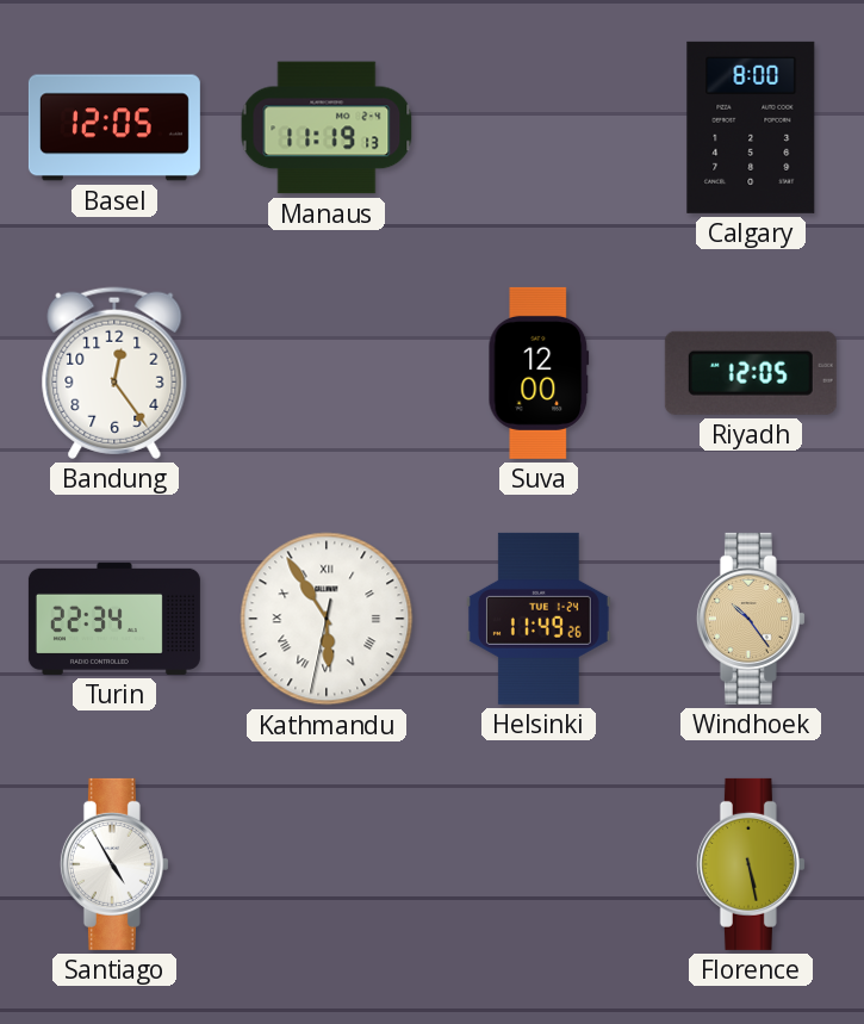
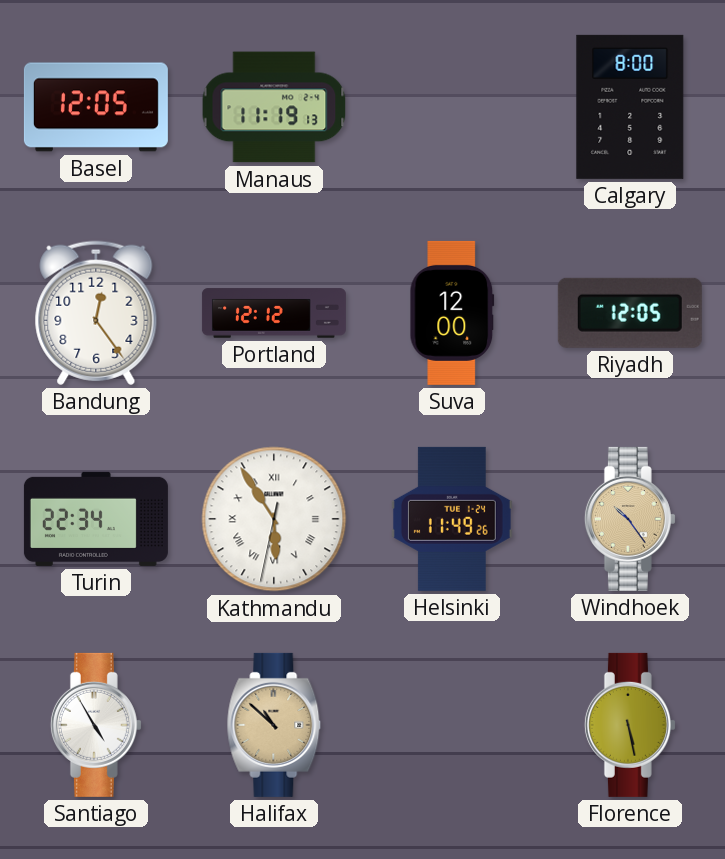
Portland: none -> 12:12 (274, 313)
Halifax: none -> 10:52 (274, 725)
